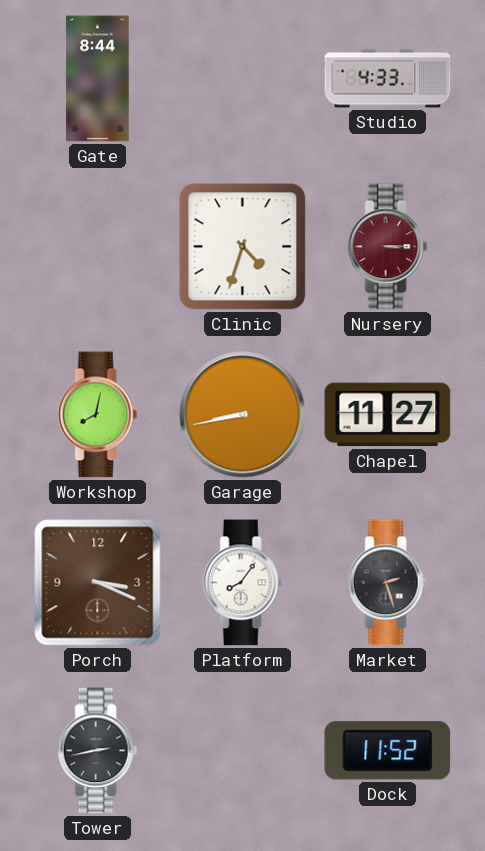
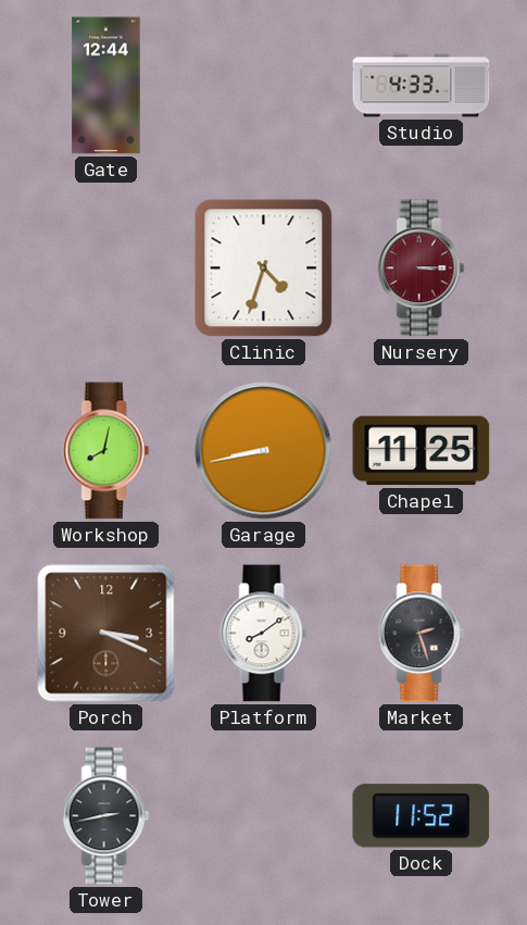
Gate: 8:44 -> 12:44 (106, 86)
Chapel: 11:27 -> 11:25 (422, 451)
Platform: 8:06 -> 8:09 (264, 634)
